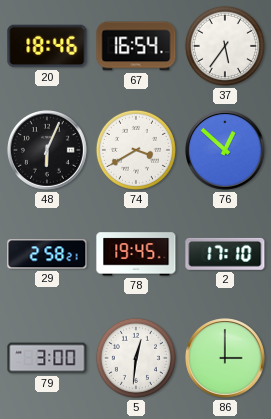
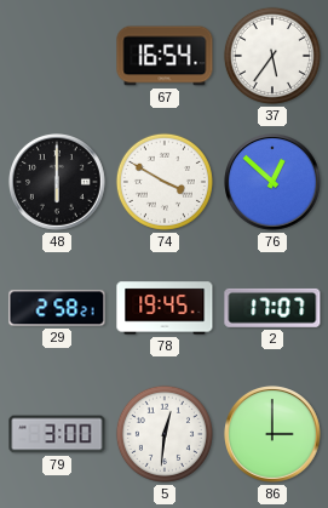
20: 18:46 -> none (47, 46)
48: 6:04 -> 6:00 (58, 183)
74: 3:40 -> 3:50 (165, 182)
2: 17:10 -> 17:07 (272, 308)
